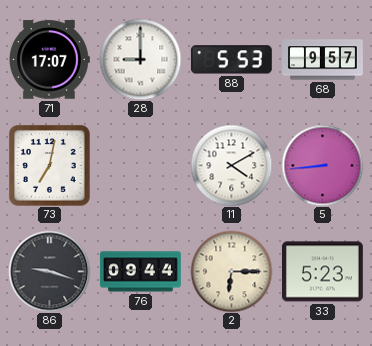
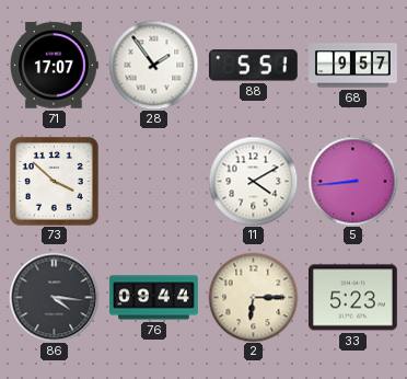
28: 9:00 -> 1:54 (153, 65)
88: 5:53 -> 5:51 (253, 66)
73: 7:02 -> 3:52 (55, 182)
86: 9:18 -> 4:16 (54, 297)
